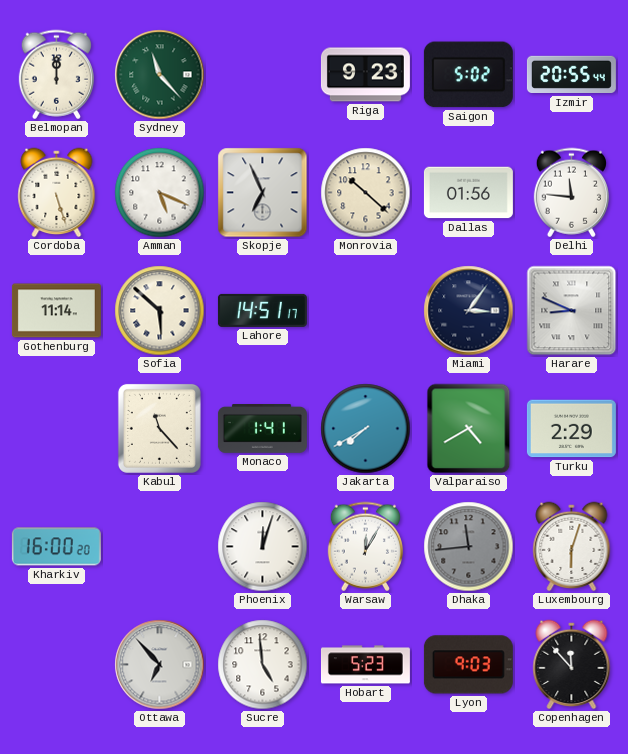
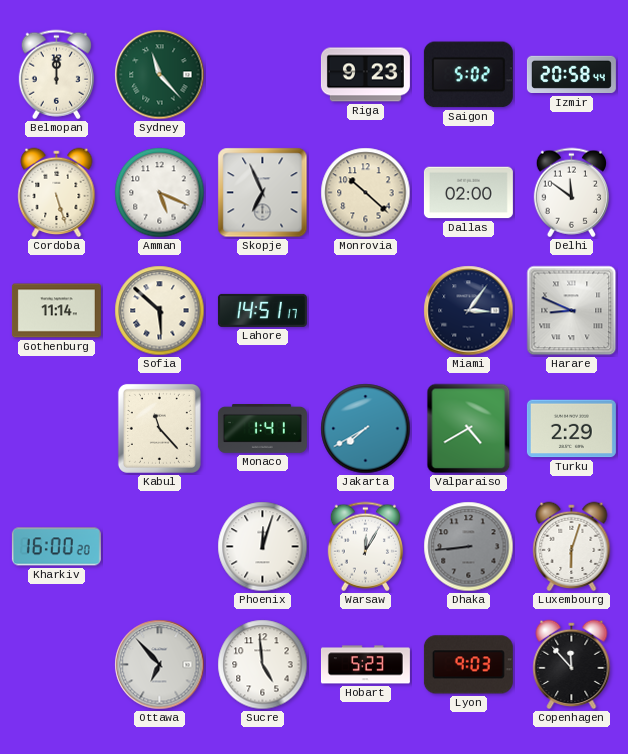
Izmir: 20:55 -> 20:58 (571, 75)
Dallas: 01:56 -> 02:00 (468, 193)
Delhi: 11:46 -> 11:51 (571, 193)
Dhaka: 11:44 -> 8:44 (469, 547)
